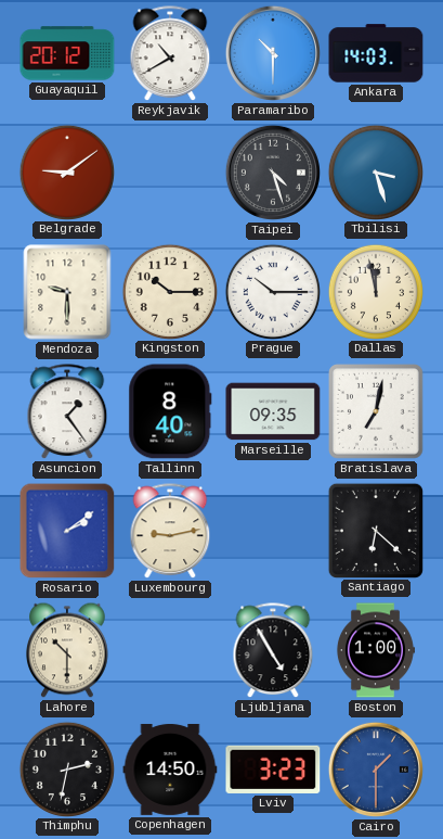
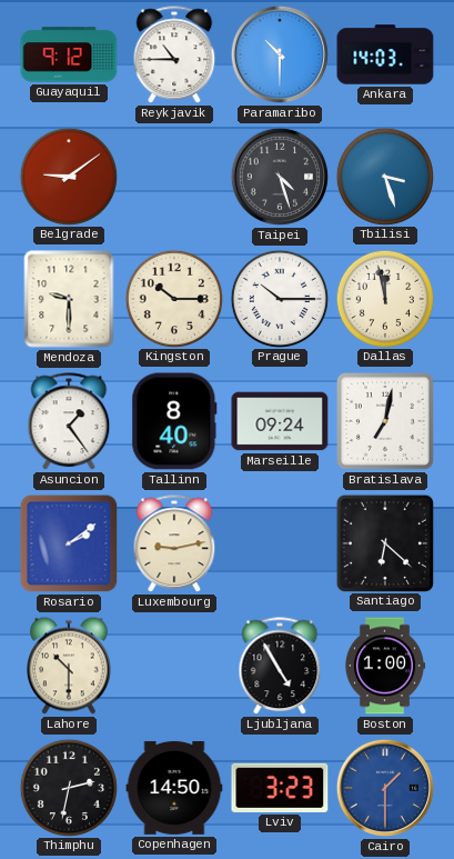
Guayaquil: 20:12 -> 9:12 (69, 54)
Reykjavik: 10:40 -> 10:45 (174, 56)
Marseille: 09:35 -> 09:24 (280, 421)
